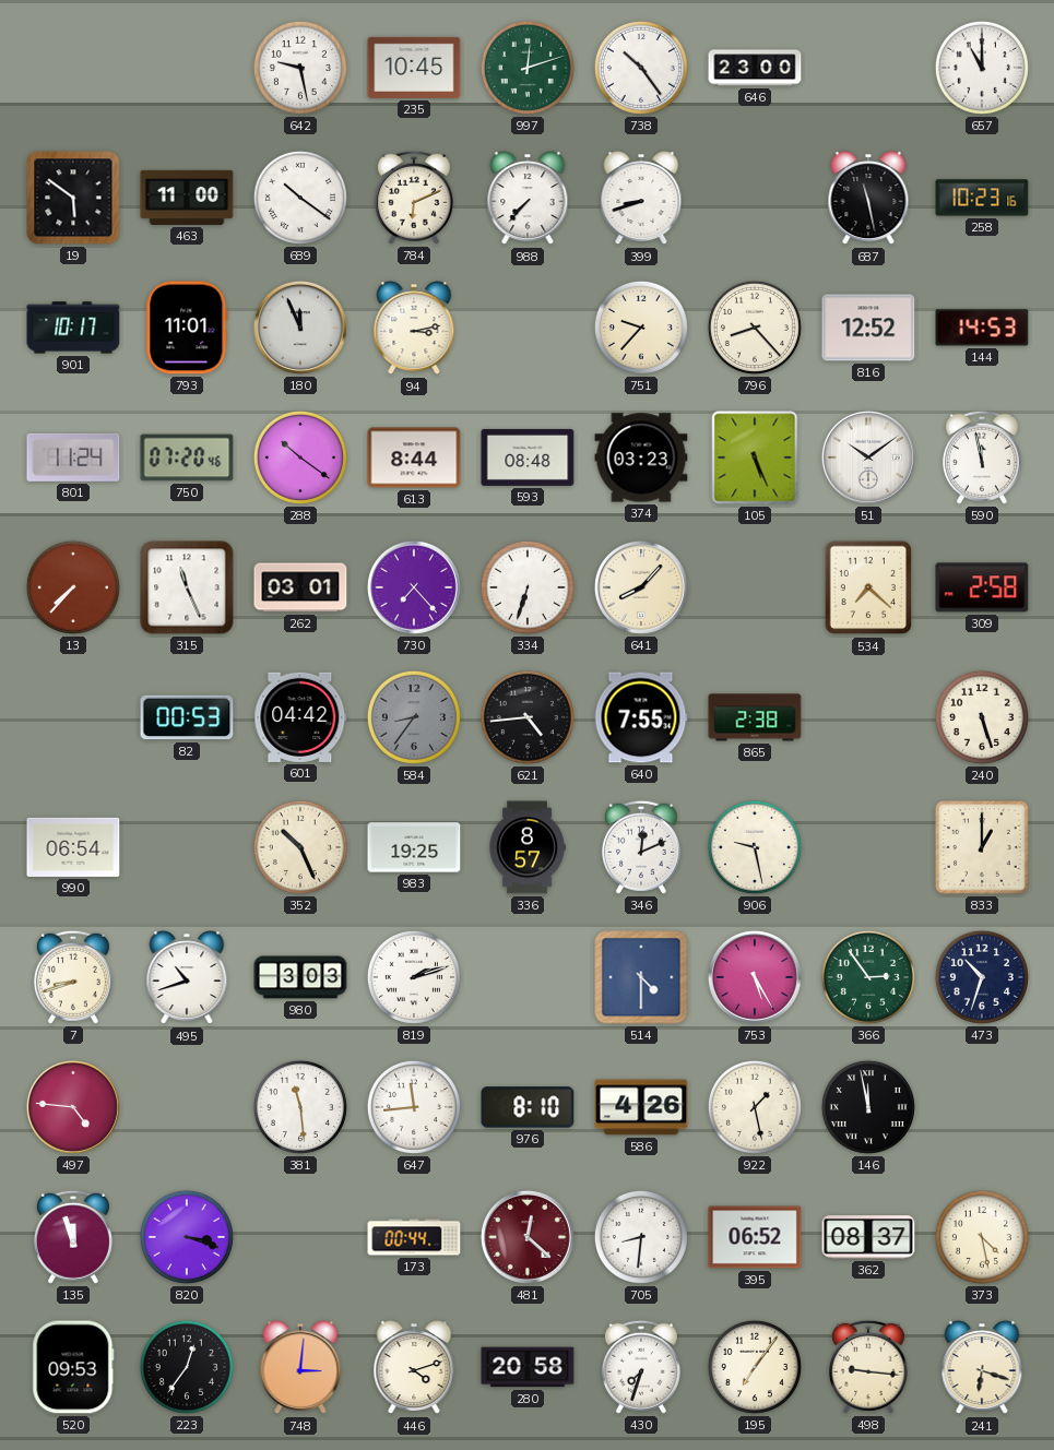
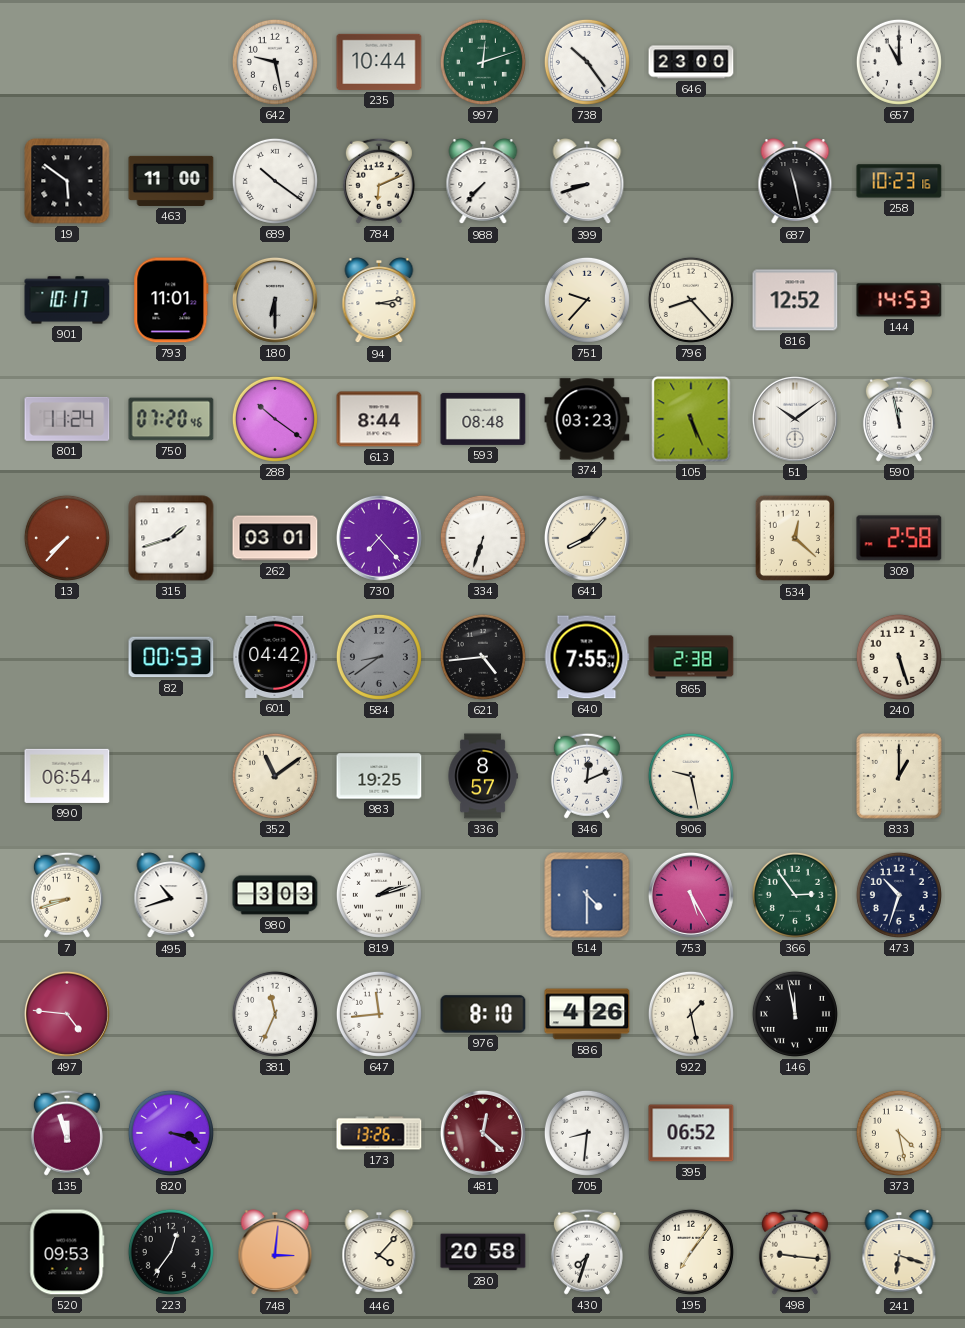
235: 10:45 -> 10:44 (379, 62)
180: 11:56 -> 6:30 (275, 300)
315: 11:26 -> 1:42 (171, 538)
534: 7:22 -> 12:22 (795, 538)
584: 8:36 -> 8:39 (379, 657)
352: 10:26 -> 11:09 (275, 776)
381: 11:29 -> 11:34 (275, 1014)
173: 00:44 -> 13:26 (379, 1133)
362: 08:37 -> none (868, 1237)
446: 4:12 -> 4:07 (379, 1253)
